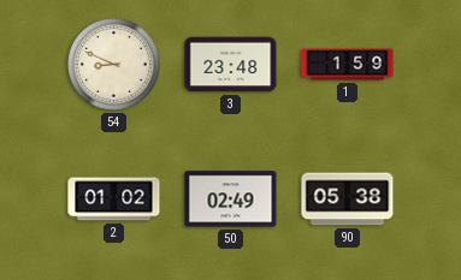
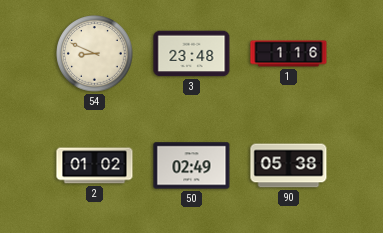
1: 1:59 -> 1:16 (289, 54)
